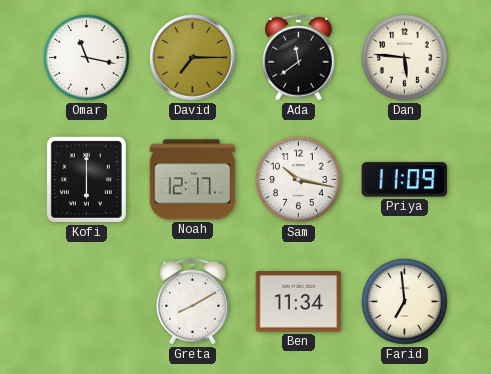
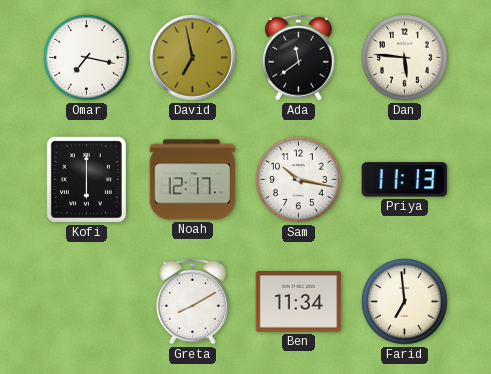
Omar: 11:17 -> 7:17 (87, 58)
David: 7:15 -> 6:58 (193, 58)
Priya: 11:09 -> 11:13 (405, 180)
